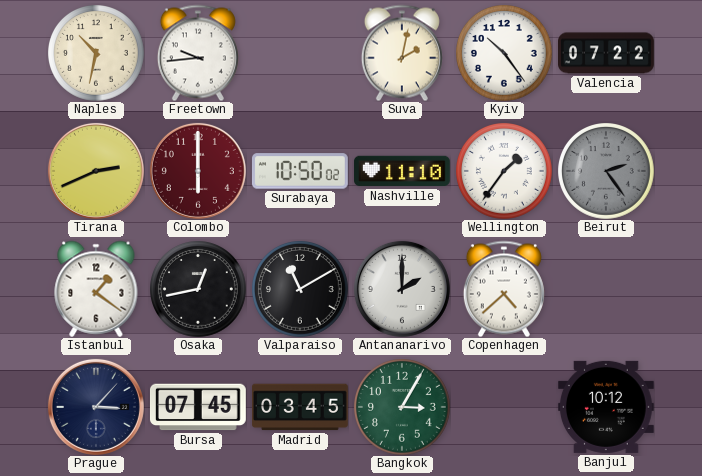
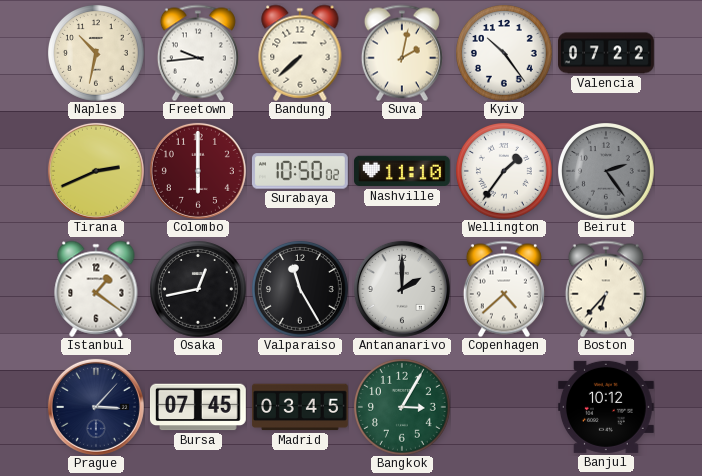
Bandung: none -> 7:38 (300, 53)
Valparaiso: 11:10 -> 11:25 (300, 289)
Boston: none -> 6:37 (606, 289)
